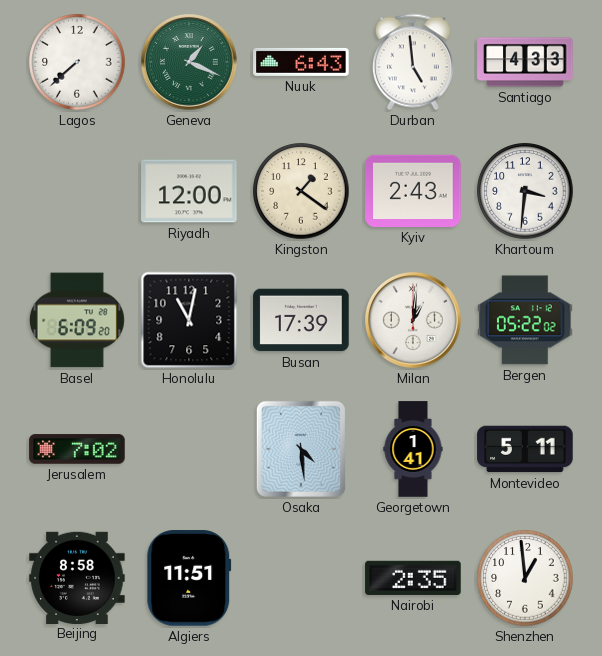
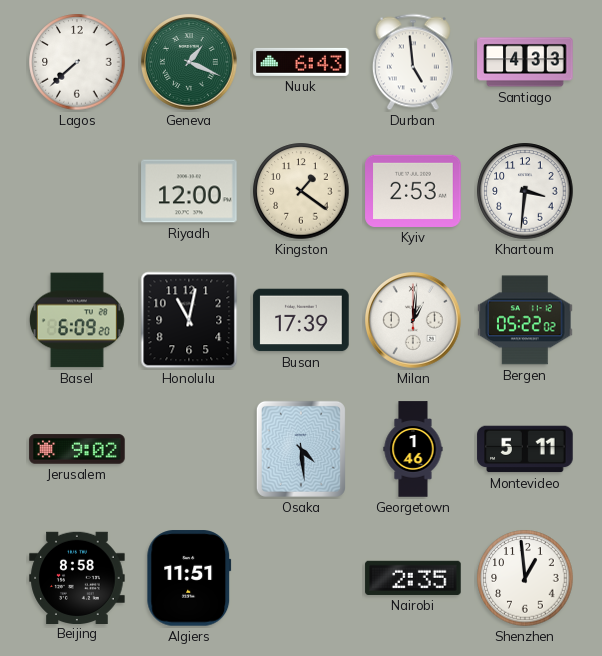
Kyiv: 2:43 -> 2:53 (413, 191)
Jerusalem: 7:02 -> 9:02 (77, 449)
Georgetown: 1:41 -> 1:46 (413, 449)
